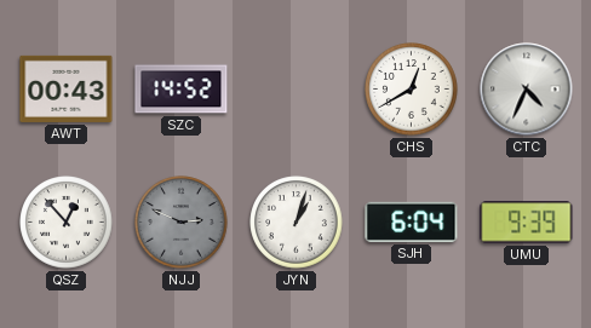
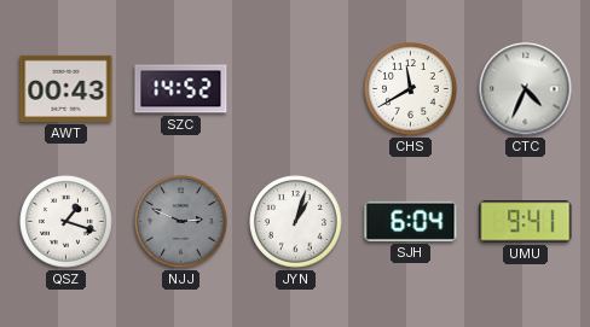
CHS: 12:40 -> 11:40 (411, 89)
QSZ: 12:53 -> 1:18 (66, 222)
UMU: 9:39 -> 9:41 (526, 222)
